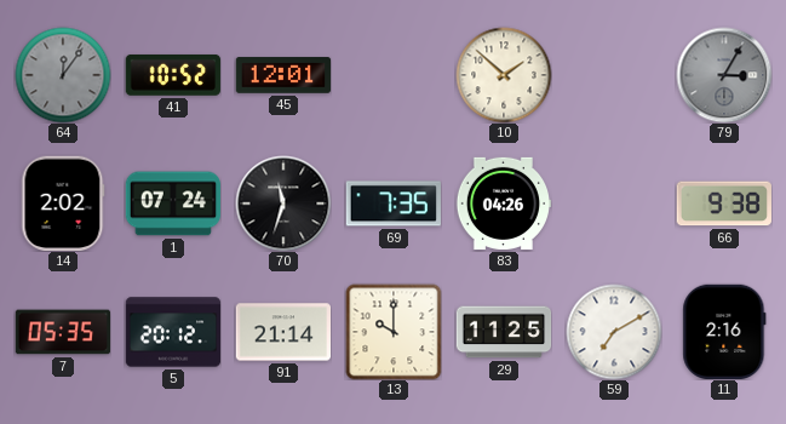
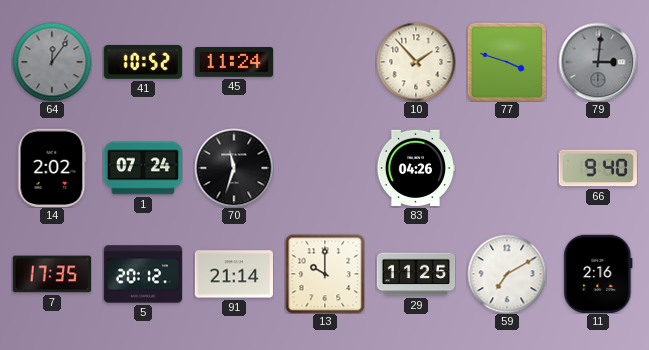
45: 12:01 -> 11:24 (234, 62)
10: 1:52 -> 1:53 (416, 62)
77: none -> 3:48 (506, 61)
79: 3:05 -> 3:01 (598, 62)
69: 7:35 -> none (394, 204)
66: 9:38 -> 9:40 (598, 168)
7: 05:35 -> 17:35 (51, 274)
